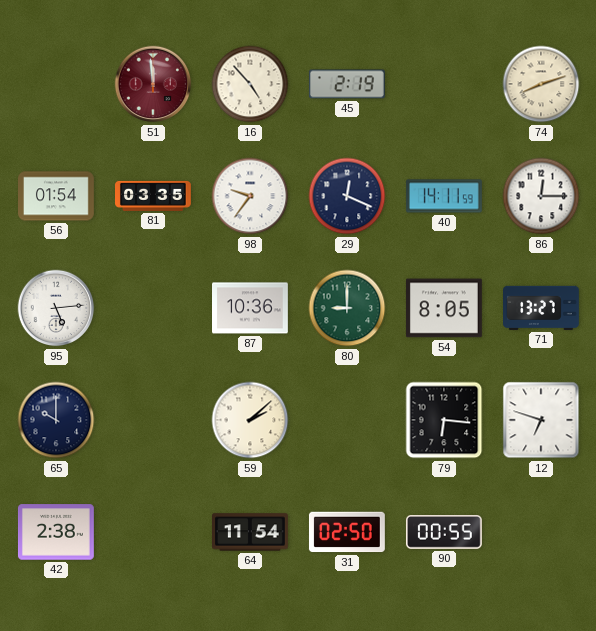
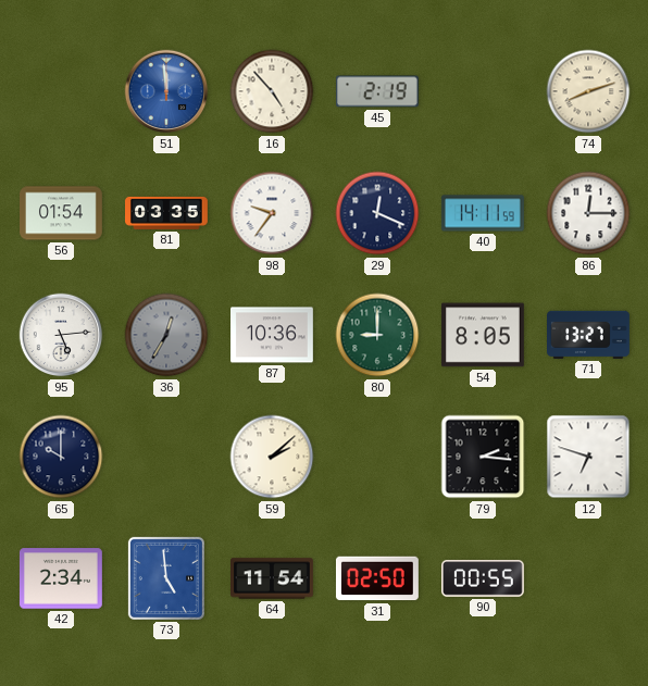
51 dial: burgundy -> blue (166, 91)
36: none -> 12:35 (166, 335)
79: 6:16 -> 2:16 (483, 457)
42: 2:38 -> 2:34 (61, 578)
73: none -> 4:59 (166, 578)
